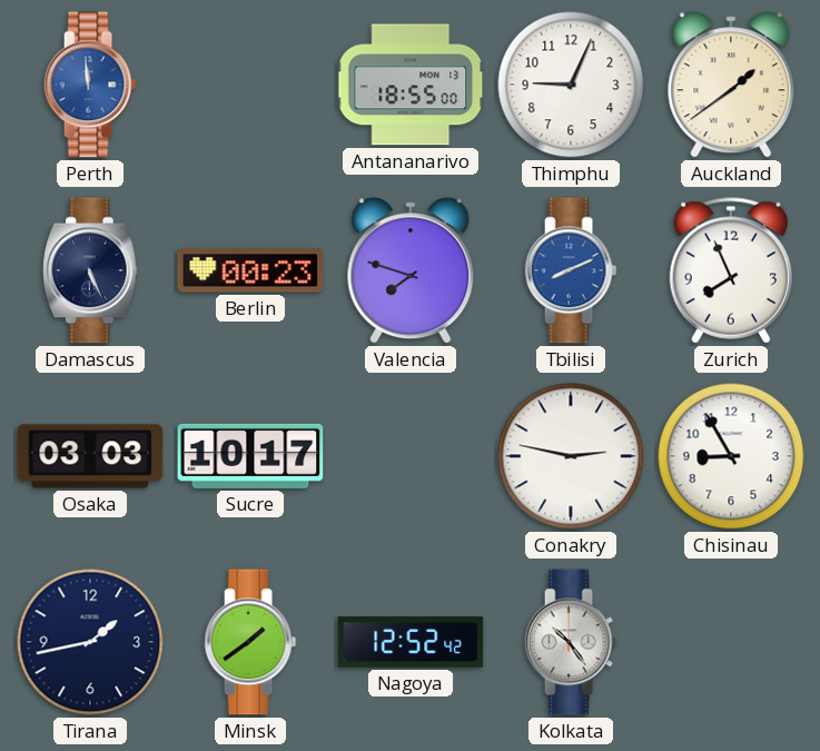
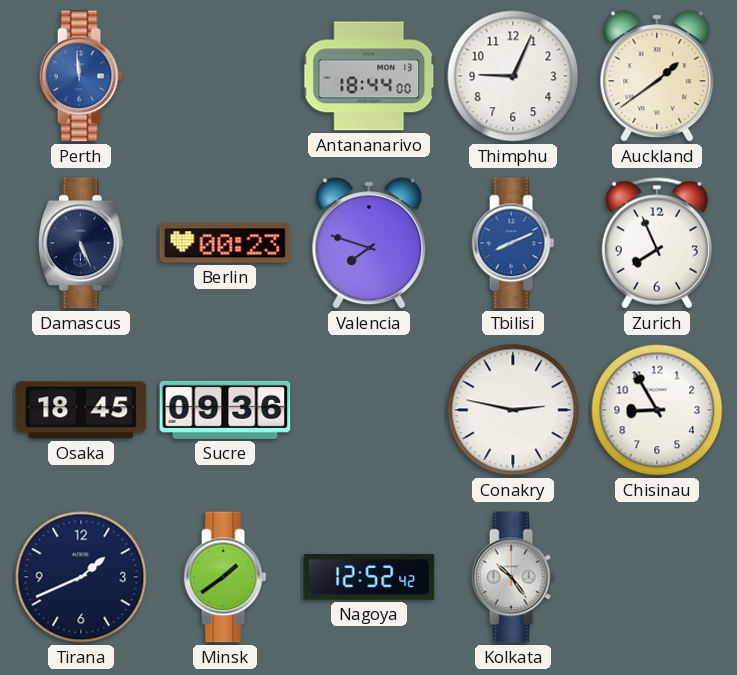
Antananarivo: 18:55 -> 18:44 (370, 76)
Osaka: 03:03 -> 18:45 (81, 410)
Sucre: 10:17 -> 09:36 (225, 410)
Tirana: 1:43 -> 1:41 (81, 577)
